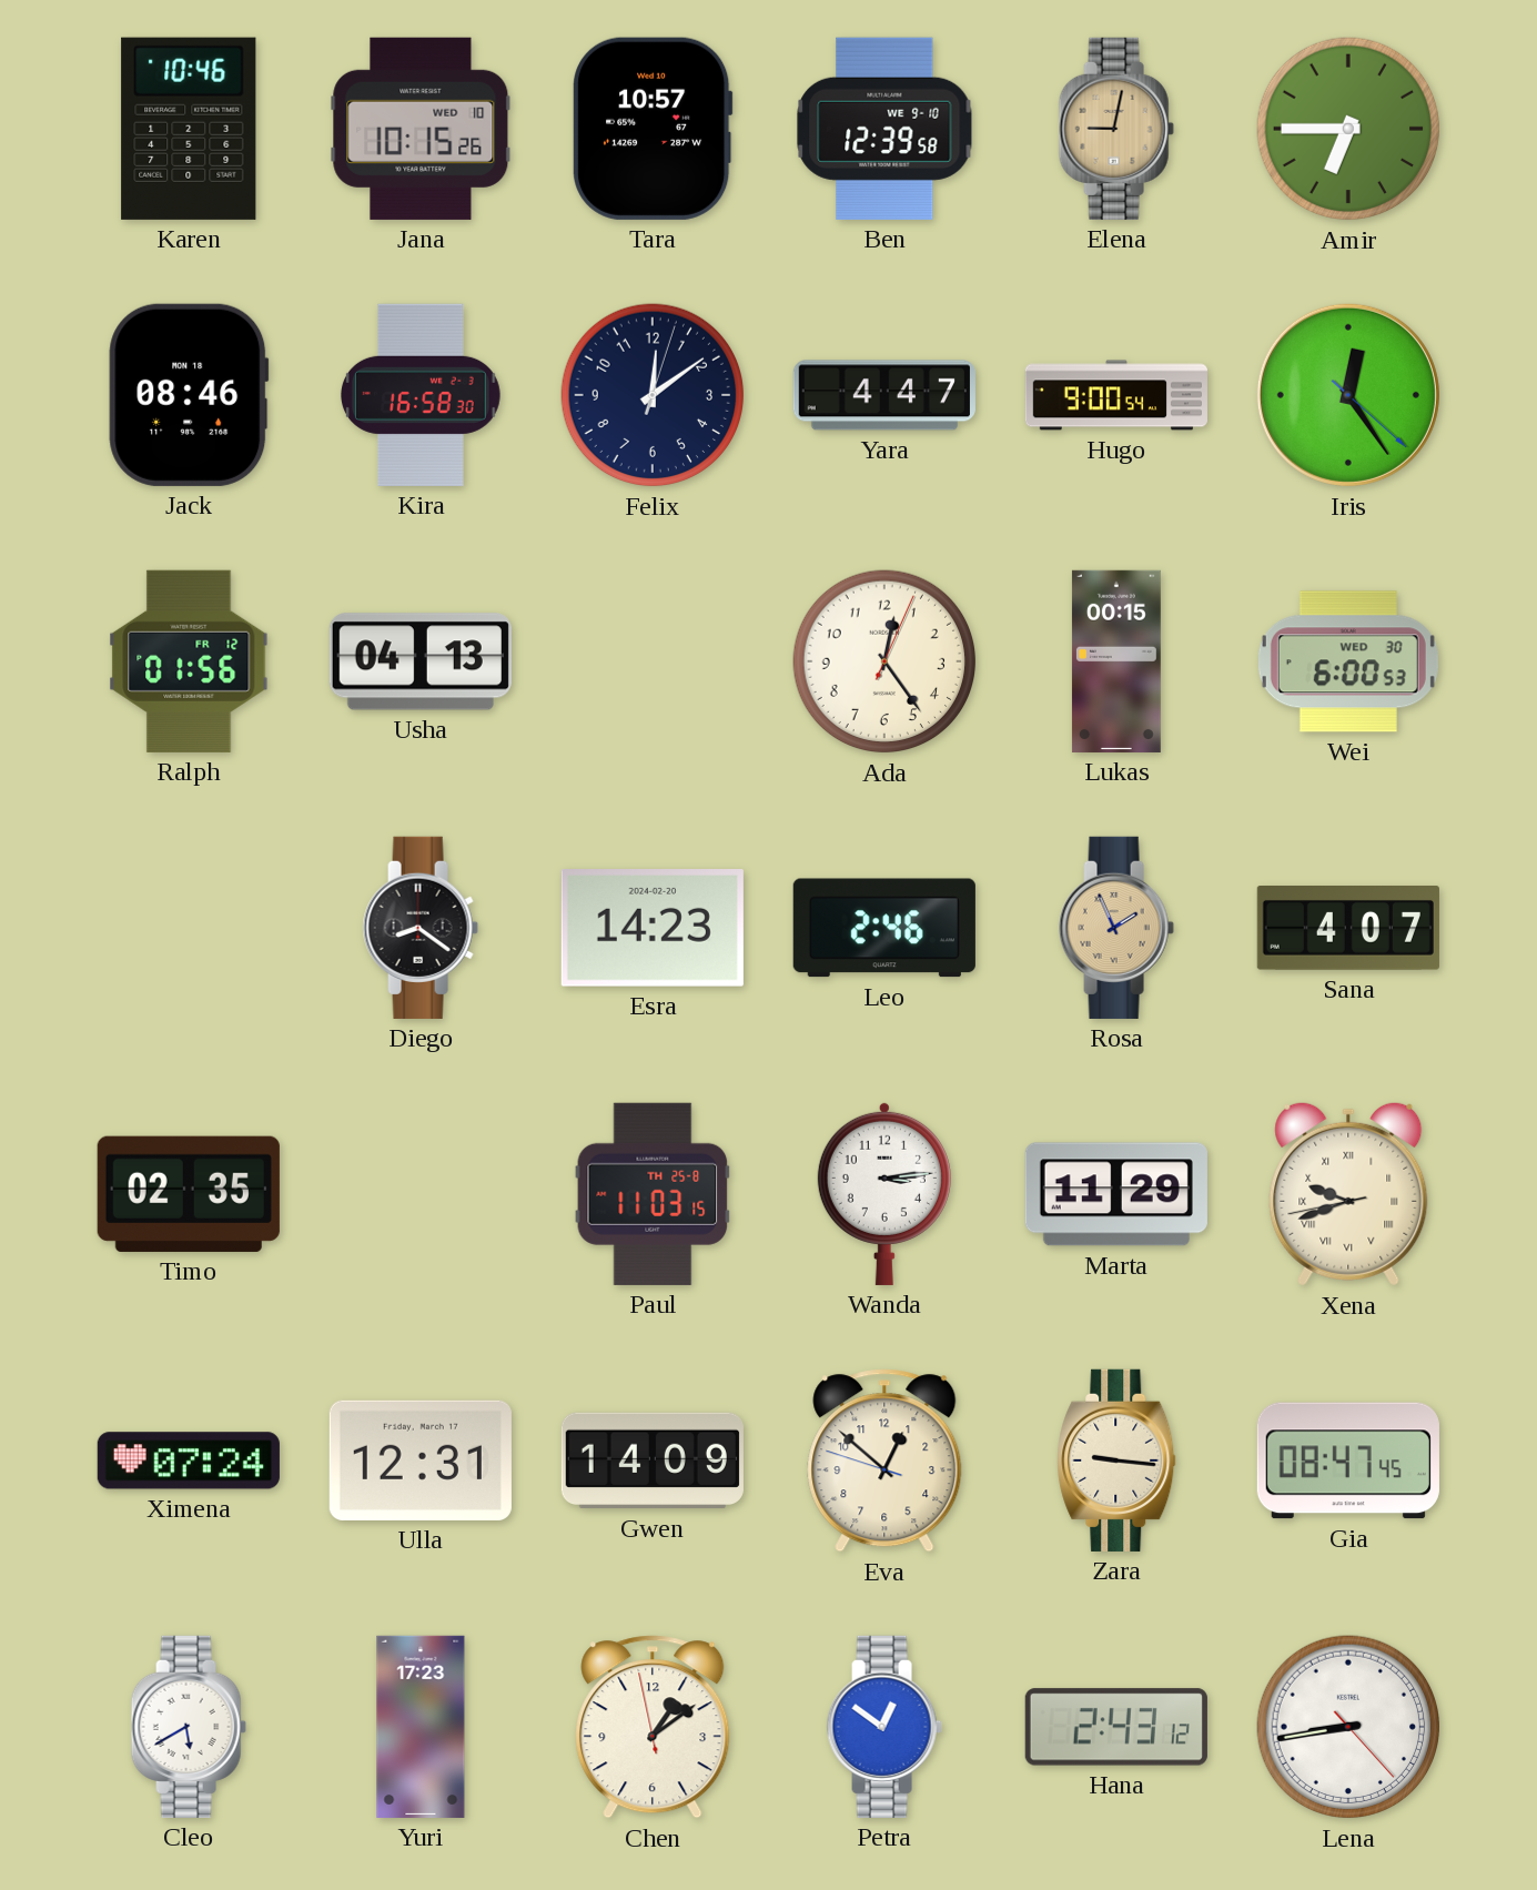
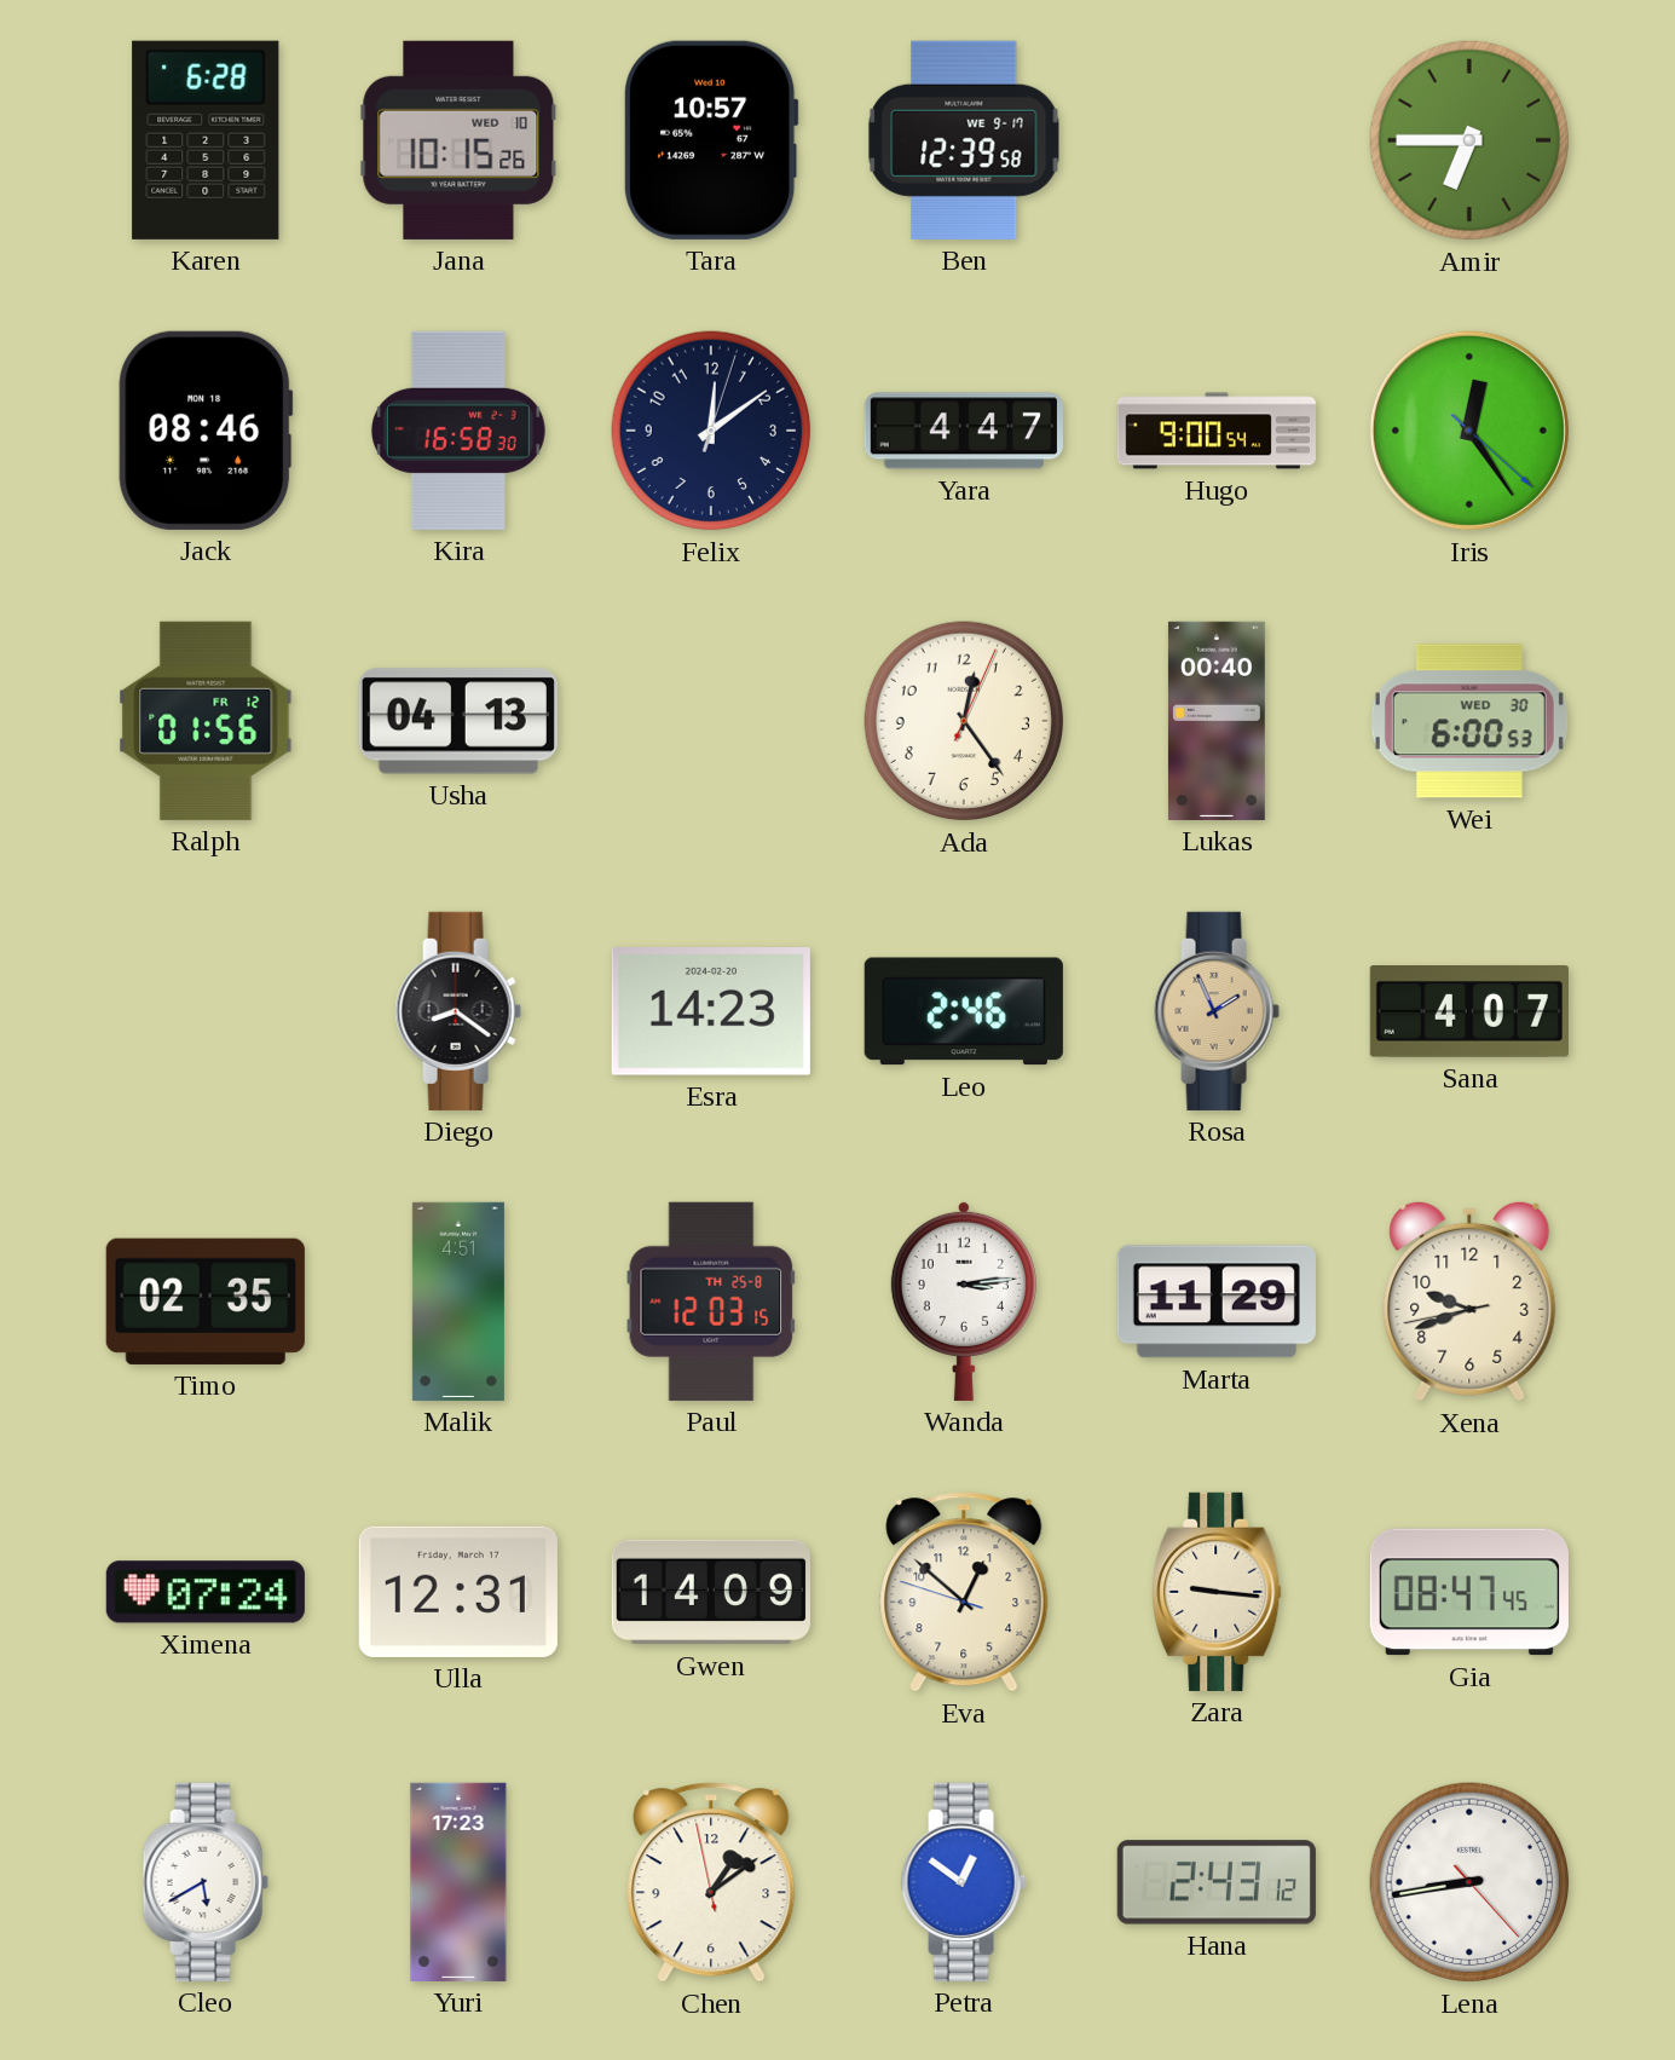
Karen: 10:46 -> 6:28 (206, 140)
Ben date: WE 9-10 -> WE 9-17 (964, 140)
Elena: 9:02 -> none (1116, 129)
Lukas: 00:15 -> 00:40 (1217, 721)
Malik: none -> 4:51 (458, 1302)
Paul: 11:03 -> 12:03 (711, 1302)
Xena numerals: Roman -> Arabic (1469, 1302)
